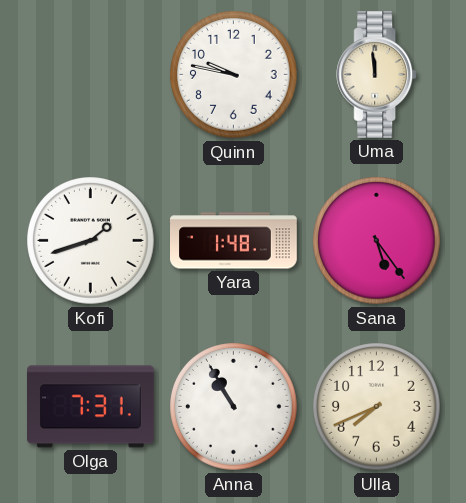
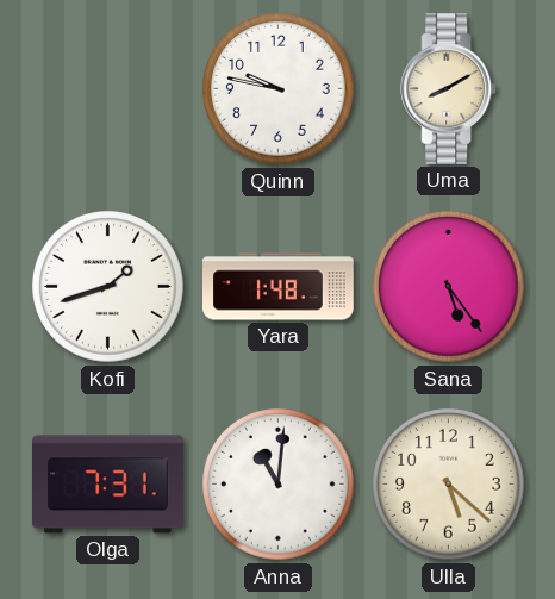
Uma: 11:59 -> 8:10 (449, 89)
Anna: 10:55 -> 11:01 (279, 485)
Ulla: 7:41 -> 5:22 (449, 485)
